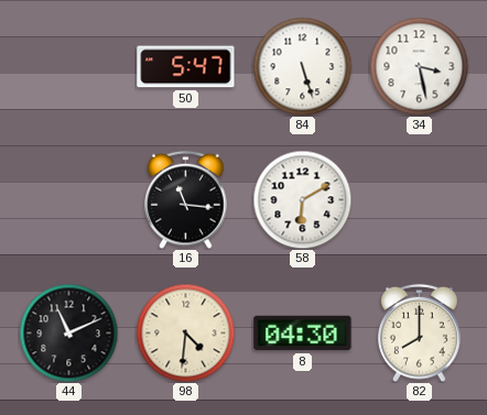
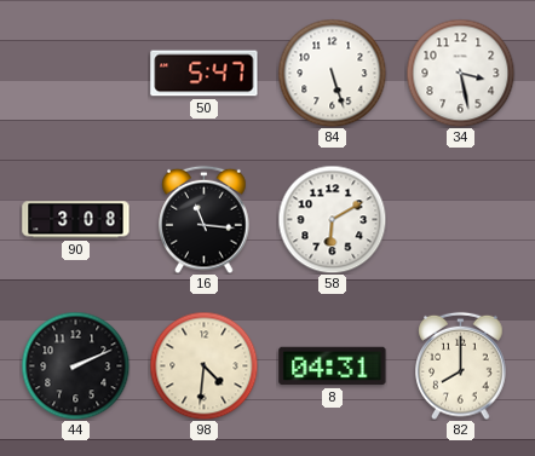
90: none -> 3:08 (76, 220)
44: 11:11 -> 2:11 (75, 365)
8: 04:30 -> 04:31 (333, 366)
